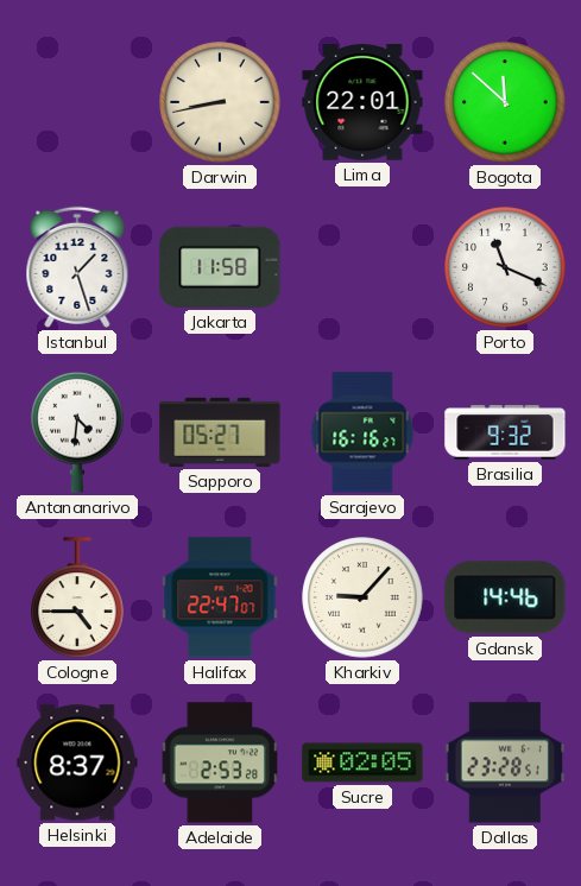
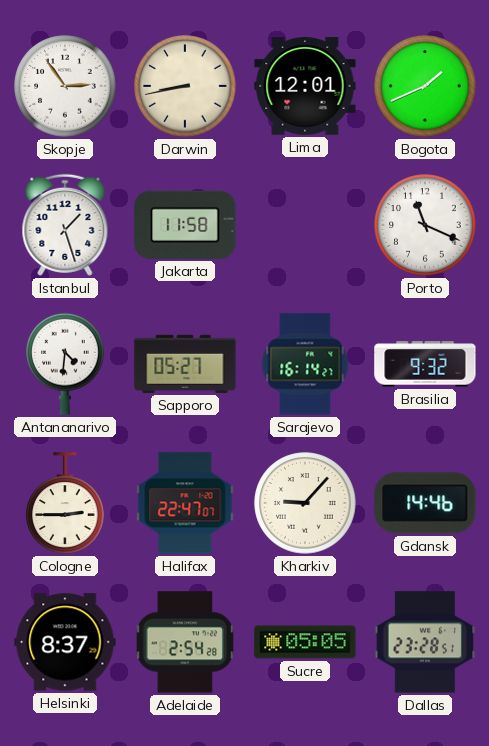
Skopje: none -> 2:54 (65, 86)
Lima: 22:01 -> 12:01 (305, 86)
Bogota: 11:52 -> 1:41 (425, 86)
Sarajevo: 16:16 -> 16:14 (305, 364)
Cologne: 4:45 -> 2:45 (65, 503)
Adelaide: 2:53 -> 2:54 (184, 642)
Sucre: 02:05 -> 05:05 (305, 642)
